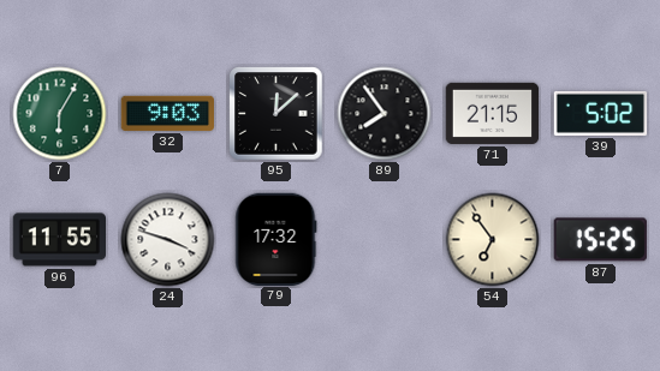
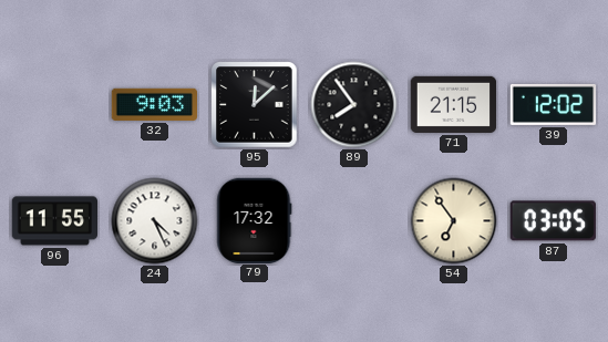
7: 6:05 -> none (60, 114)
39: 5:02 -> 12:02 (554, 104)
24: 3:48 -> 4:26 (155, 221)
87: 15:25 -> 03:05 (553, 221)
